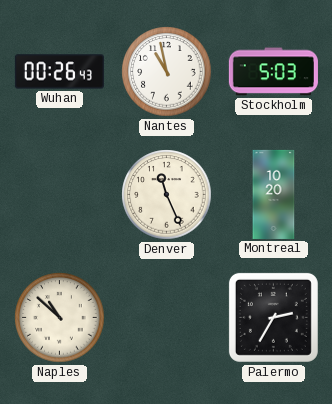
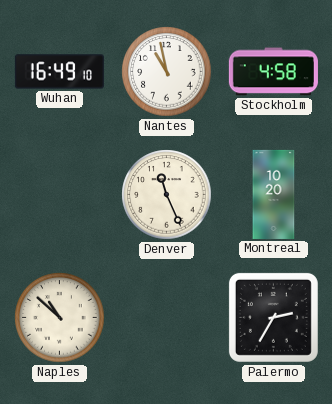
Wuhan: 00:26 -> 16:49 (59, 72)
Stockholm: 5:03 -> 4:58 (273, 72)
